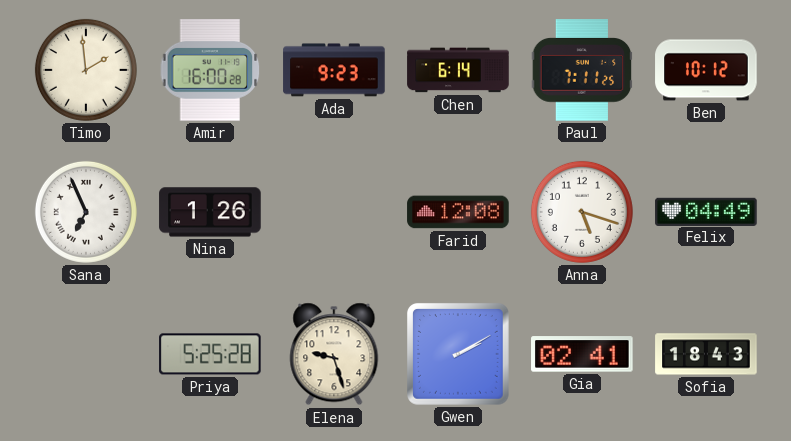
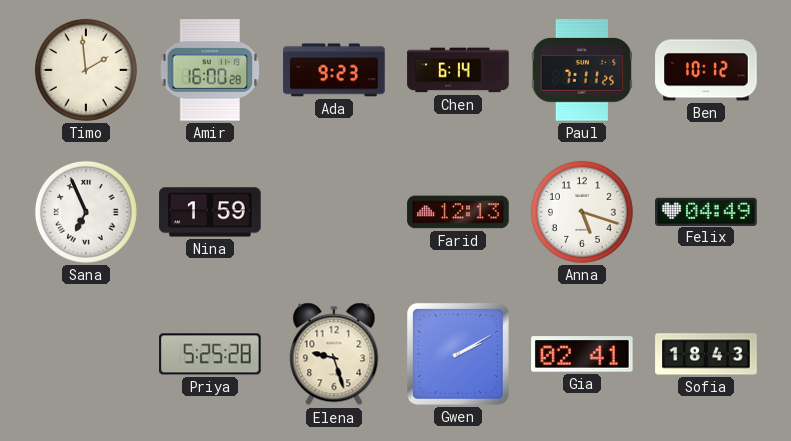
Nina: 1:26 -> 1:59 (210, 212)
Farid: 12:08 -> 12:13 (458, 212)
